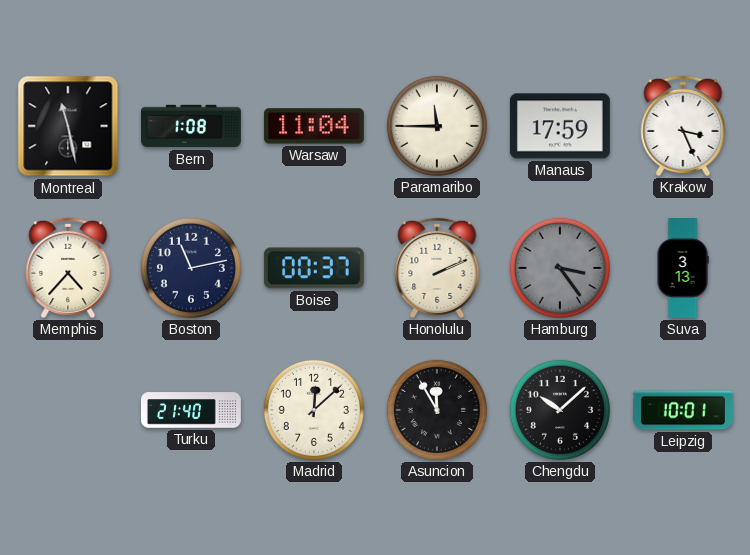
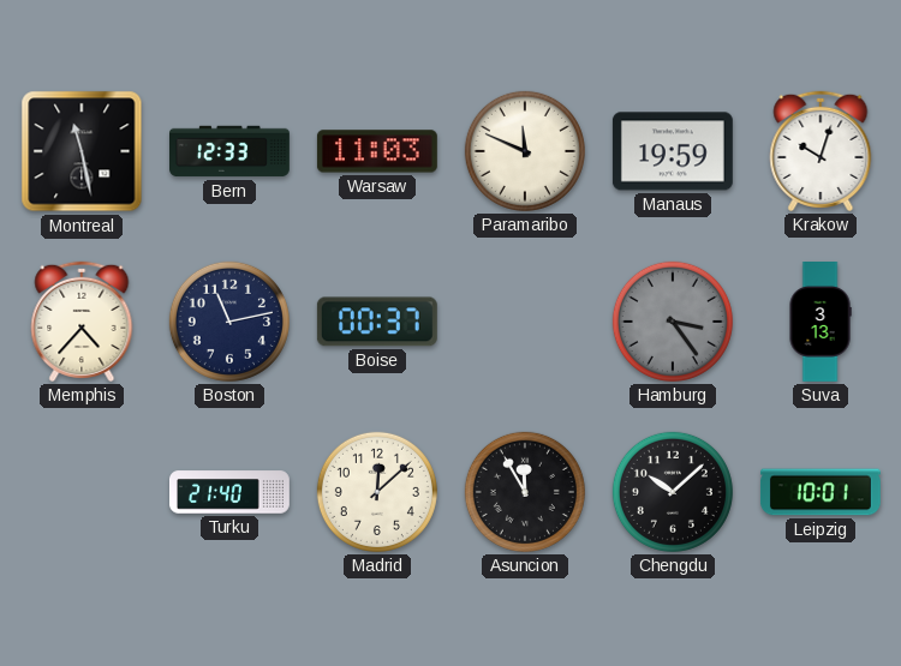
Bern: 1:08 -> 12:33 (231, 151)
Warsaw: 11:04 -> 11:03 (377, 151)
Paramaribo: 11:45 -> 11:49 (525, 151)
Manaus: 17:59 -> 19:59 (673, 151)
Krakow: 3:26 -> 10:03 (821, 151)
Honolulu: 2:11 -> none (437, 268)
